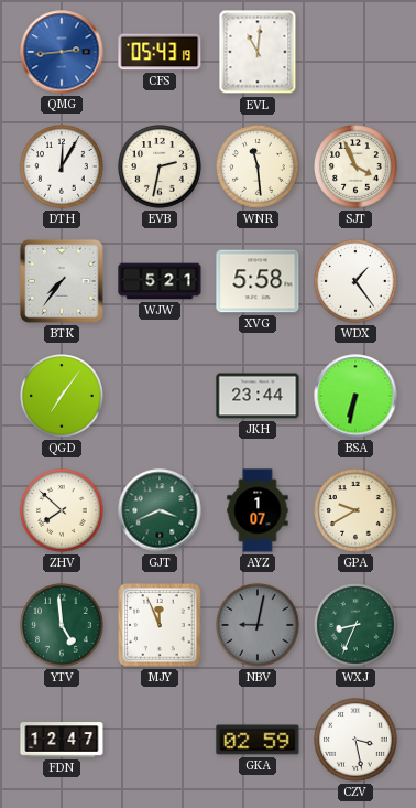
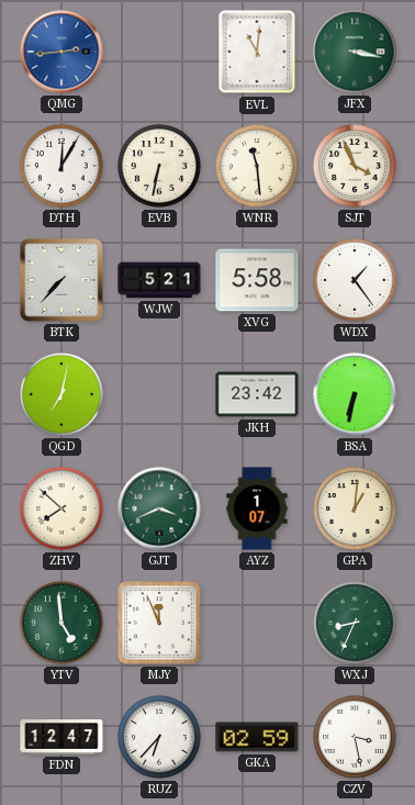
CFS: 05:43 -> none (160, 52)
JFX: none -> 3:17 (355, 52)
EVB: 2:32 -> 6:32 (159, 166)
BTK: 7:36 -> 7:37 (63, 281)
QGD: 7:06 -> 7:02 (61, 394)
JKH: 23:44 -> 23:42 (257, 394)
GPA: 9:40 -> 1:01 (355, 508)
NBV: 9:02 -> none (258, 625)
RUZ: none -> 6:37 (159, 737)
